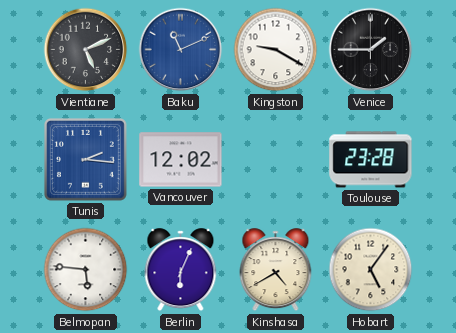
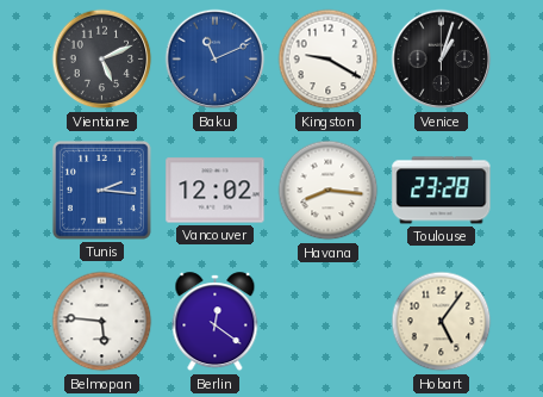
Venice: 1:45 -> 1:03 (442, 60)
Havana: none -> 8:16 (329, 191)
Berlin: 6:04 -> 12:21 (216, 322)
Kinshasa: 4:40 -> none (276, 270)
